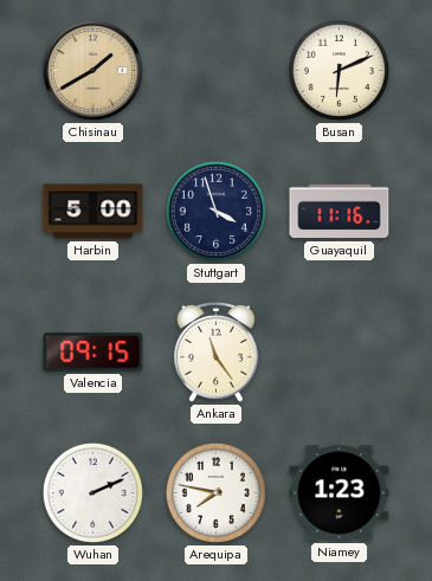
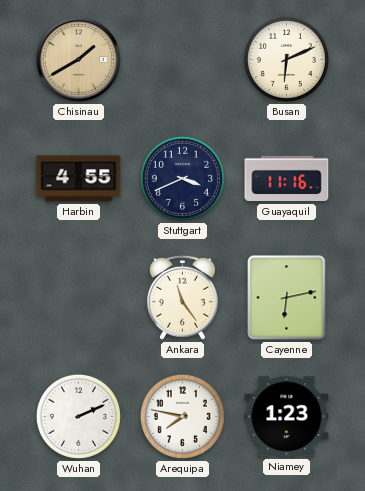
Harbin: 5:00 -> 4:55 (79, 179)
Stuttgart: 3:57 -> 3:41 (182, 178)
Valencia: 09:15 -> none (94, 353)
Cayenne: none -> 6:13 (287, 298)
